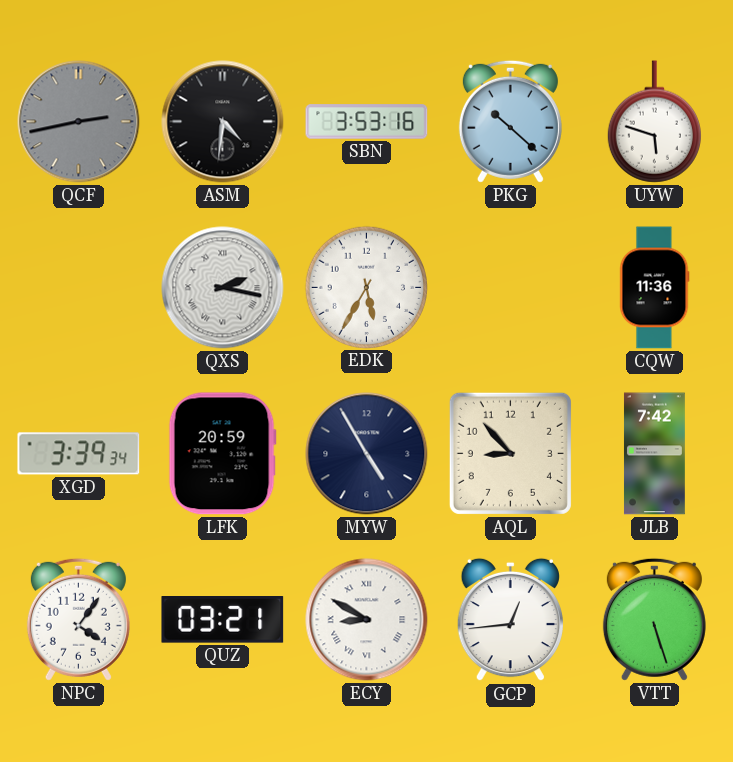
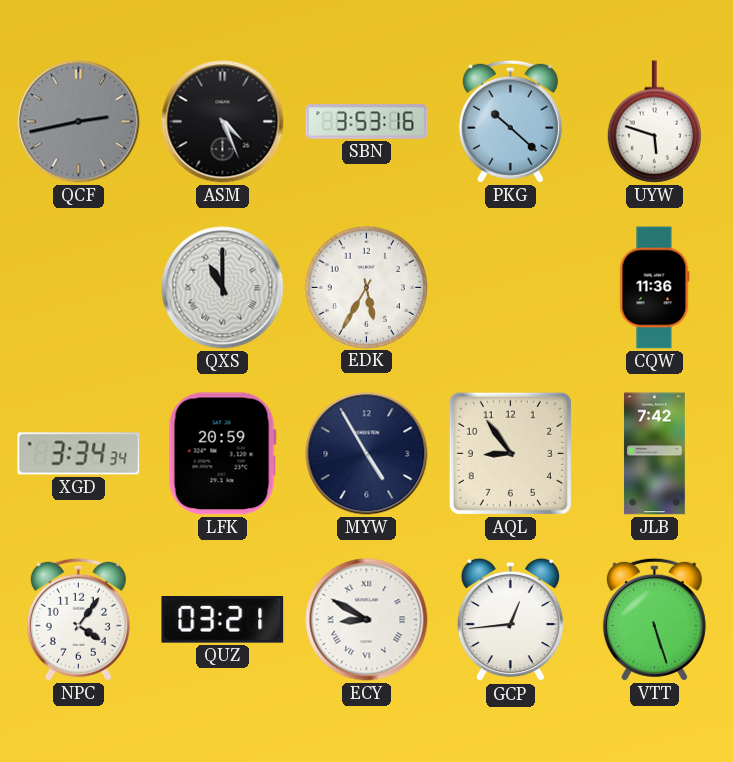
ASM: 4:31 -> 4:26 (223, 122)
QXS: 2:17 -> 11:00 (223, 288)
XGD: 3:39 -> 3:34 (79, 454)
AQL: 8:53 -> 8:54 (510, 453)
